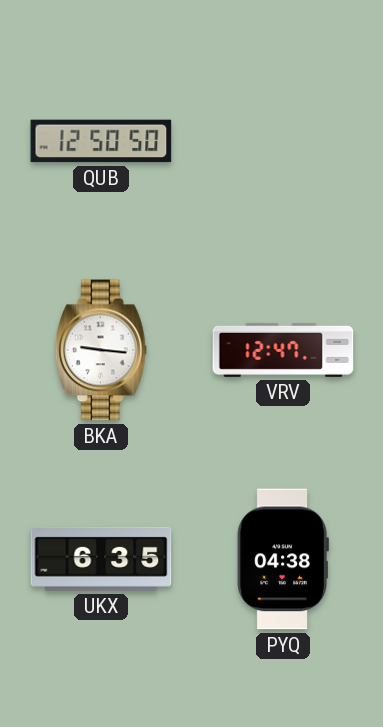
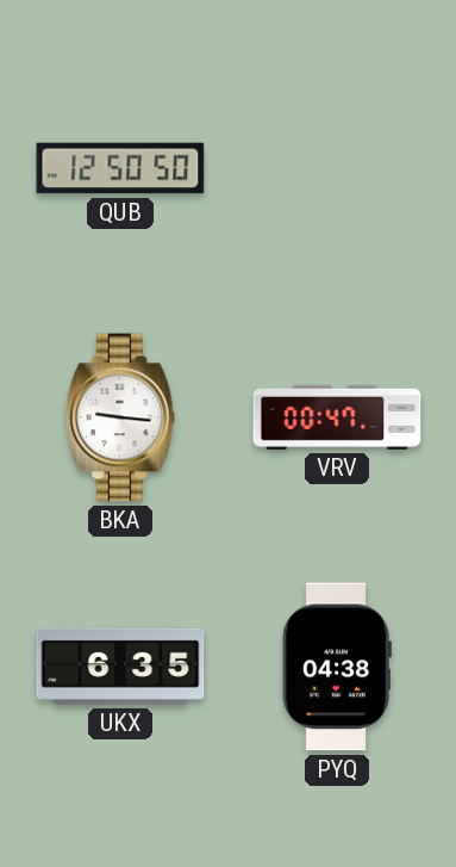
VRV: 12:47 -> 00:47 (337, 417)
